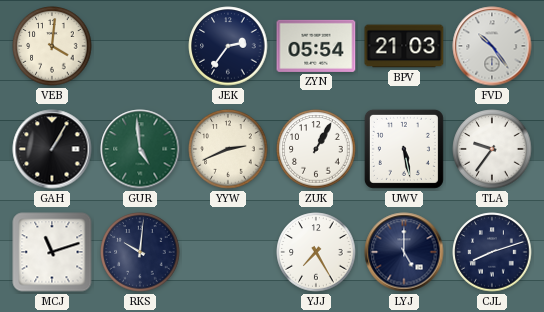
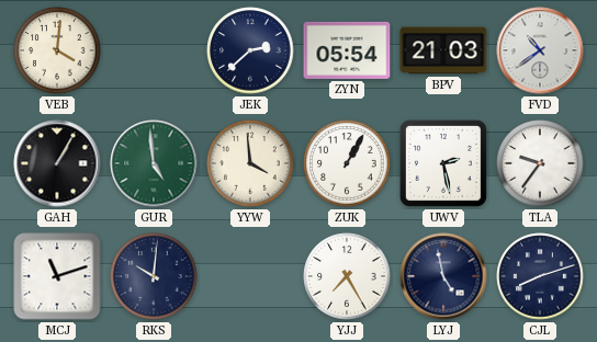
JEK: 2:36 -> 2:38 (250, 50)
FVD: 10:24 -> 10:39 (540, 50)
YYW: 2:41 -> 3:59 (250, 163)
UWV: 5:28 -> 2:28 (443, 163)
LYJ: 5:00 -> 4:58 (443, 276)
